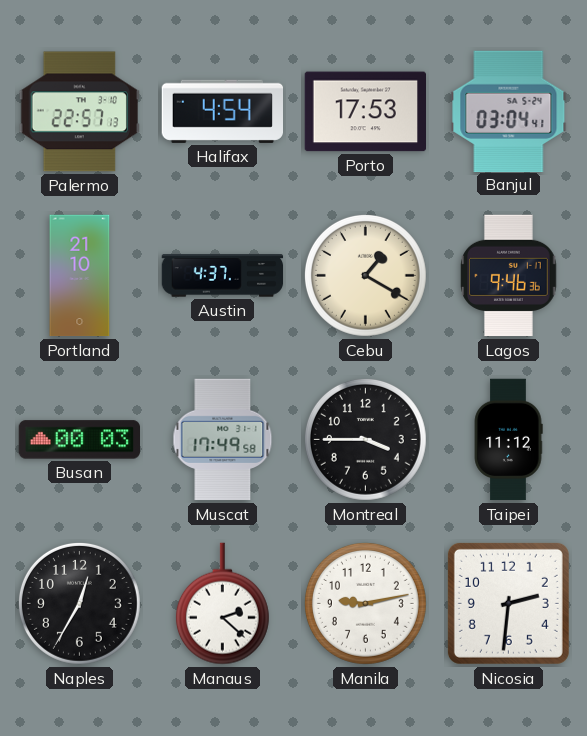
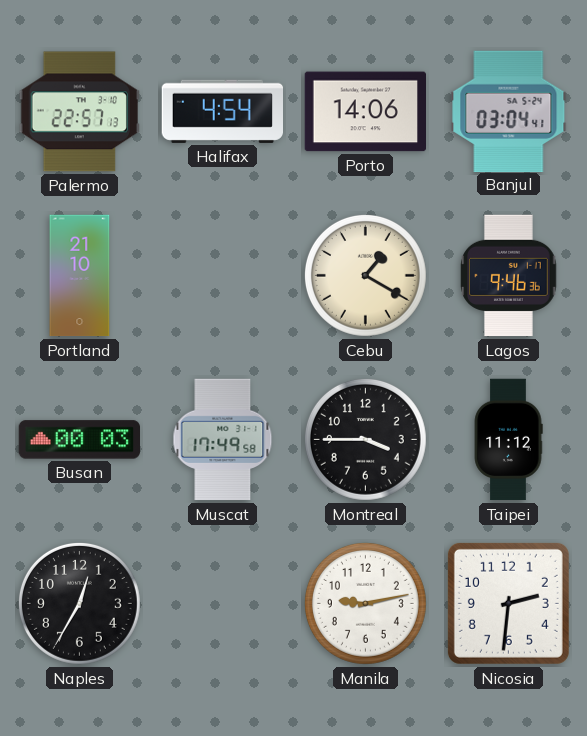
Porto: 17:53 -> 14:06 (365, 112)
Austin: 4:37 -> none (223, 276)
Manaus: 2:22 -> none (222, 604)
